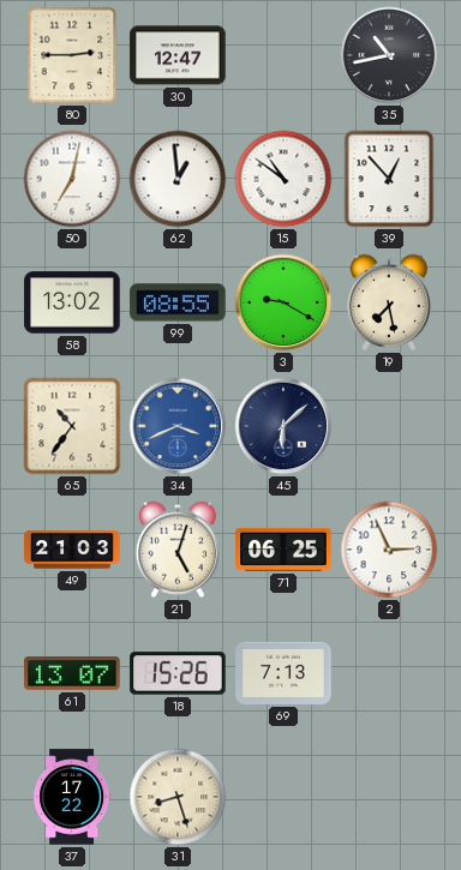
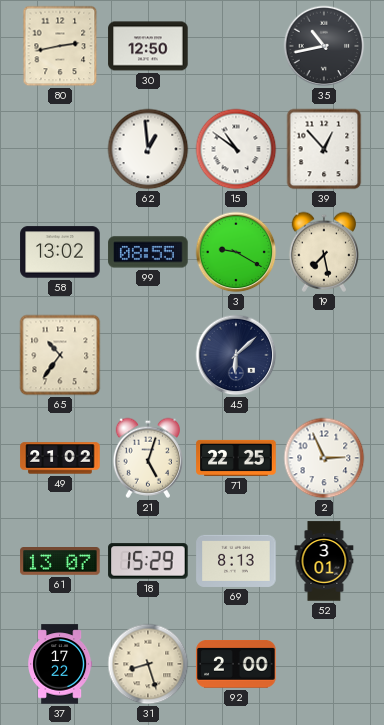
80: 2:45 -> 2:43 (60, 46)
30: 12:47 -> 12:50 (148, 46)
50: 7:02 -> none (72, 179)
34: 3:41 -> none (178, 426)
49: 21:03 -> 21:02 (60, 458)
71: 06:25 -> 22:25 (236, 458)
18: 15:26 -> 15:29 (148, 561)
69: 7:13 -> 8:13 (236, 561)
52: none -> 3:01 (324, 561)
92: none -> 2:00 (236, 665)
